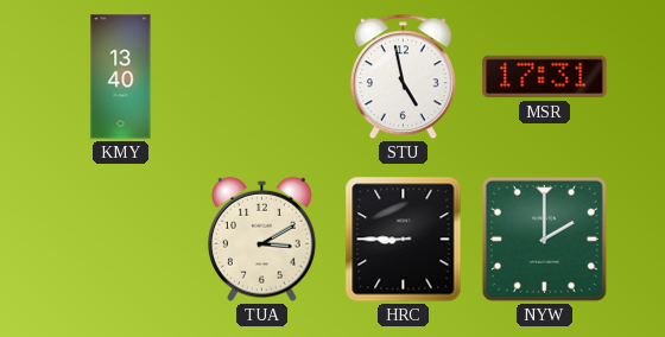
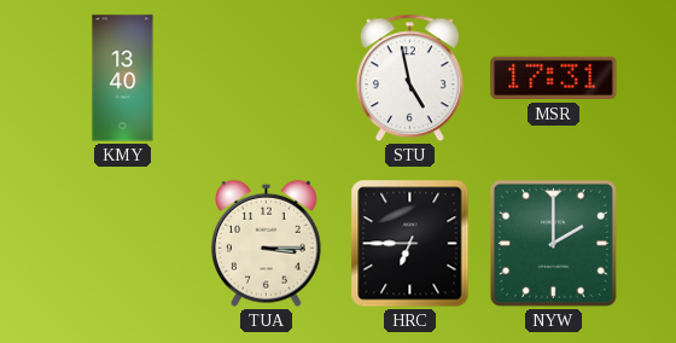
TUA: 3:10 -> 3:15 (267, 243)
HRC: 8:45 -> 6:45 (410, 244)
